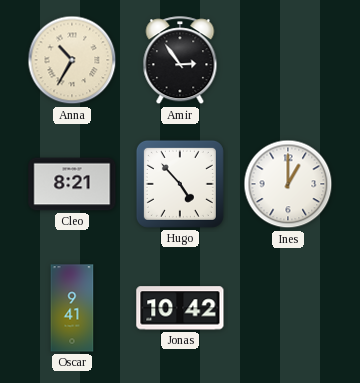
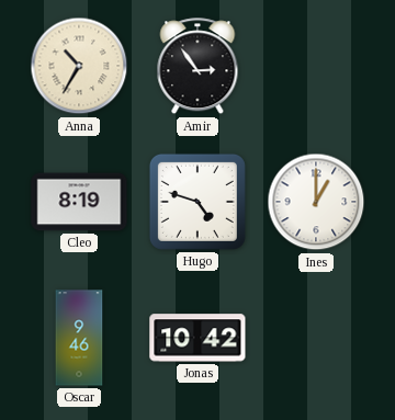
Cleo: 8:21 -> 8:19 (79, 202)
Hugo: 4:53 -> 4:48 (198, 202)
Oscar: 9:41 -> 9:46 (79, 338)
